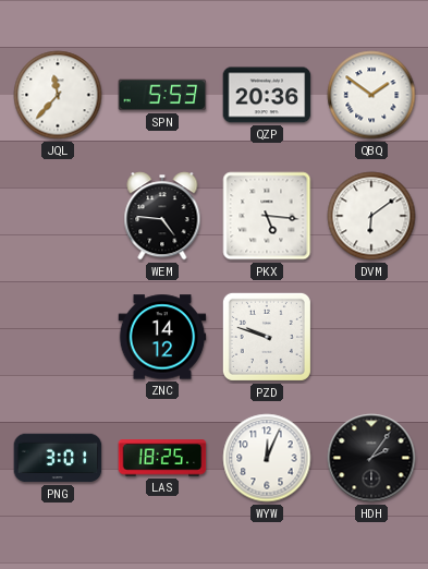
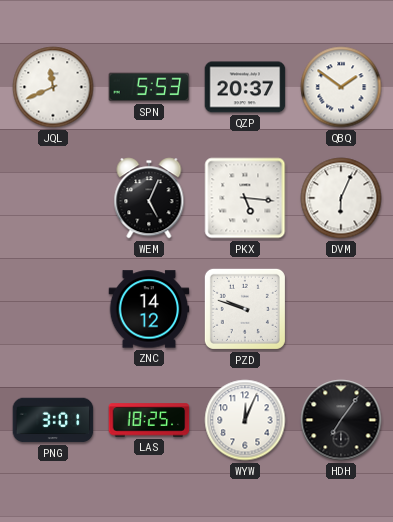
JQL: 11:37 -> 11:41 (53, 87)
QZP: 20:36 -> 20:37 (245, 87)
WEM: 4:46 -> 5:04 (149, 198)
DVM: 6:09 -> 6:04 (341, 198)
HDH: 2:06 -> 7:06 (341, 420)
